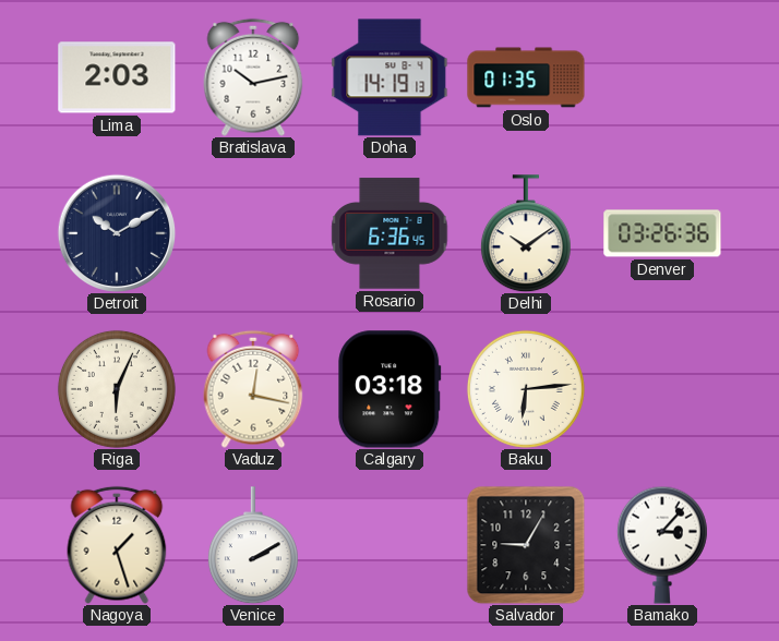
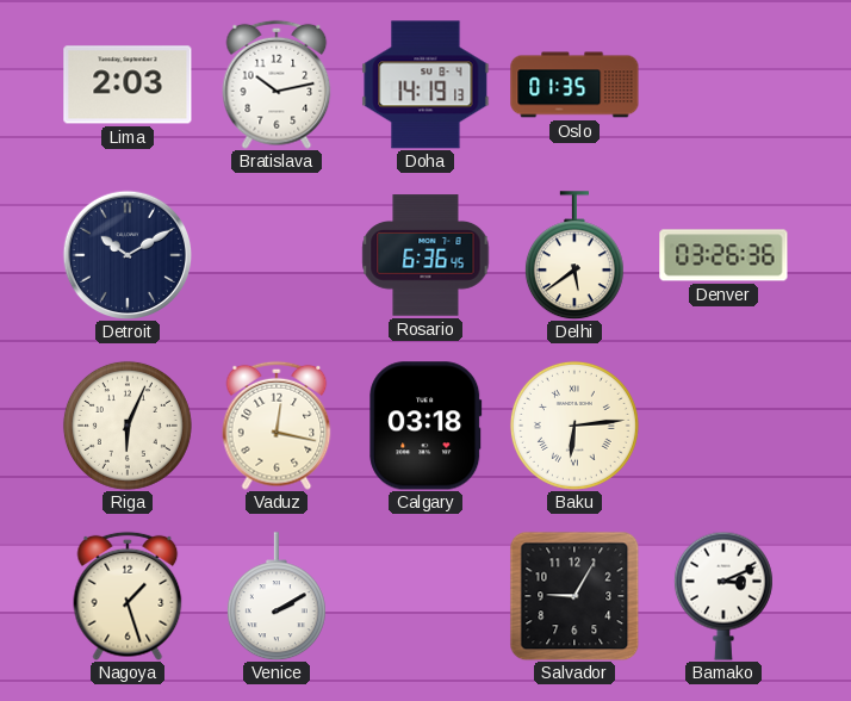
Delhi: 10:09 -> 5:39 (574, 255)
Bamako: 3:07 -> 3:11 (723, 596)
